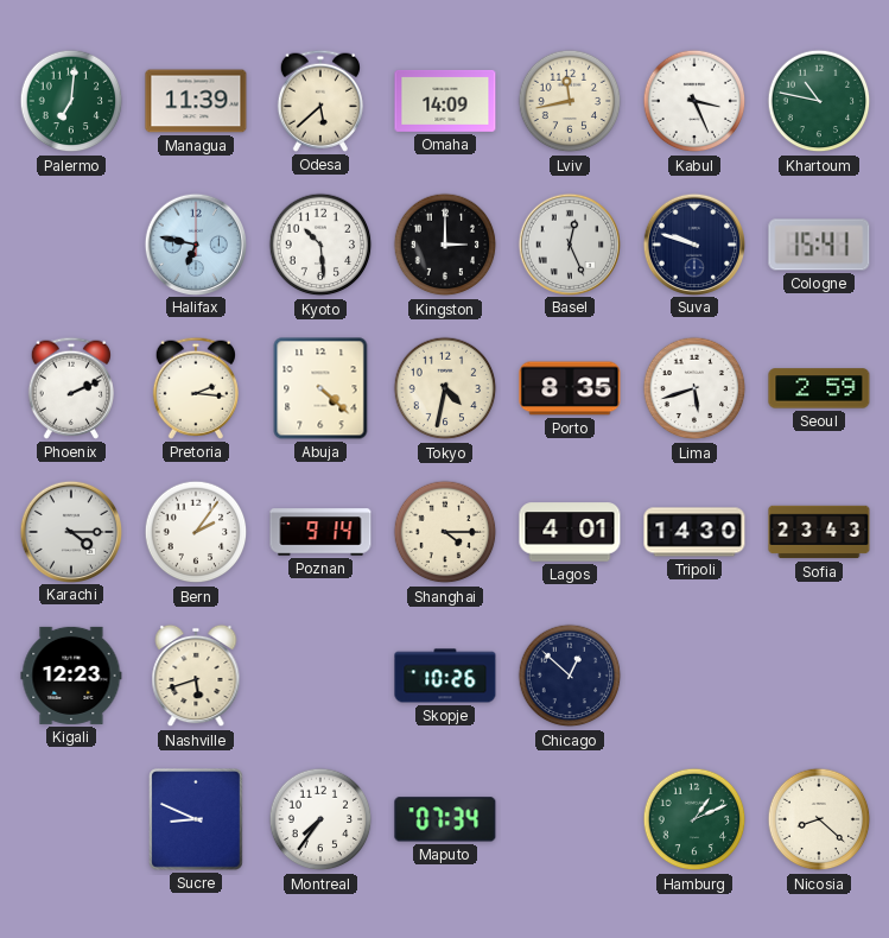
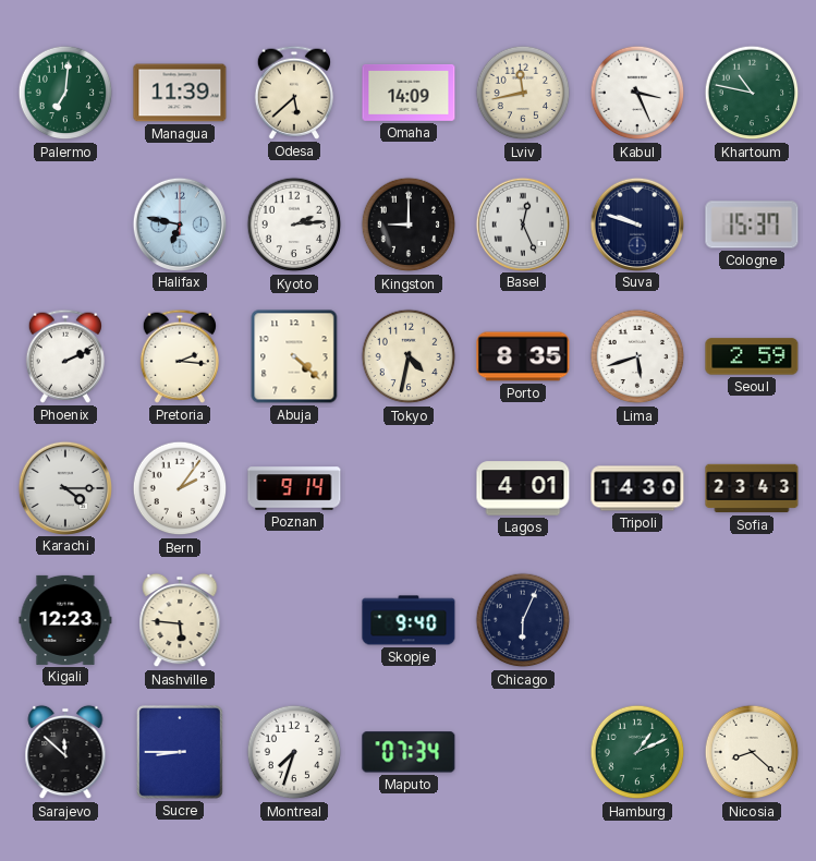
Kyoto: 10:29 -> 2:14 (294, 225)
Kingston: 3:00 -> 9:00 (409, 225)
Cologne: 15:41 -> 15:37 (752, 225)
Shanghai: 4:15 -> none (445, 532)
Nashville: 5:42 -> 5:46 (180, 620)
Skopje: 10:26 -> 9:40 (409, 620)
Chicago: 12:52 -> 6:04 (523, 620)
Sarajevo: none -> 11:52 (65, 752)
Sucre: 8:49 -> 8:45 (181, 753)
Montreal: 7:36 -> 7:33 (294, 752)
